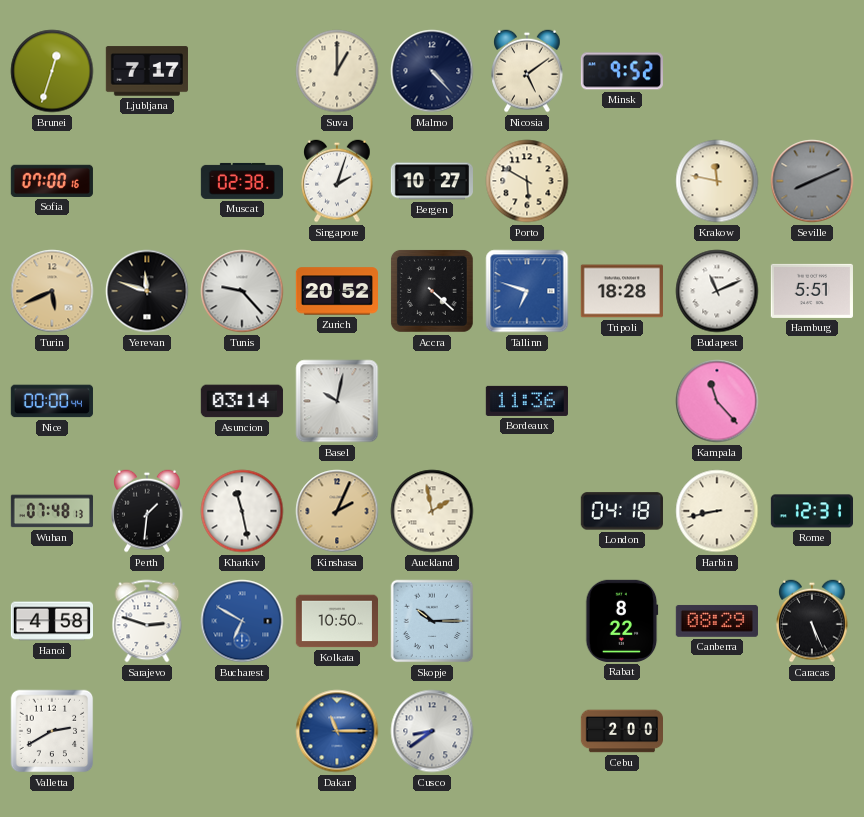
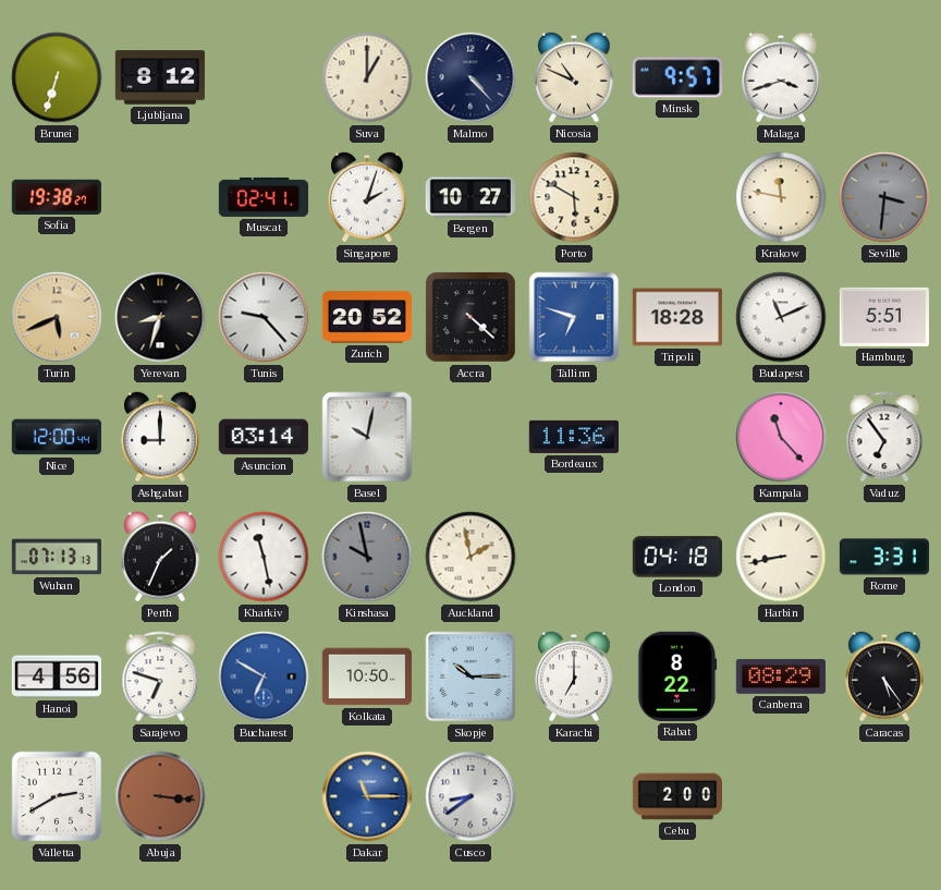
Brunei: 12:33 -> 6:33 (57, 77)
Ljubljana: 7:17 -> 8:12 (160, 77)
Nicosia: 5:09 -> 10:49 (574, 77)
Minsk: 9:52 -> 9:57 (677, 77)
Malaga: none -> 3:42 (781, 77)
Sofia: 07:00 -> 19:38 (57, 197)
Muscat: 02:38 -> 02:41 (262, 197)
Seville: 8:11 -> 3:31 (884, 197)
Yerevan: 11:48 -> 8:33 (160, 317)
Nice: 00:00 -> 12:00 (57, 437)
Ashgabat: none -> 9:00 (160, 437)
Vaduz: none -> 6:54 (884, 437)
Wuhan: 07:48 -> 07:13 (57, 557)
Perth: 1:31 -> 1:34 (160, 557)
Kinshasa: 2:04 -> 9:58 (367, 557)
Kinshasa dial: champagne -> grey (367, 557)
Rome: 12:31 -> 3:31 (883, 557)
Hanoi: 4:58 -> 4:56 (56, 676)
Sarajevo: 2:48 -> 6:48 (160, 676)
Karachi: none -> 7:00 (574, 676)
Caracas: 5:26 -> 5:24 (884, 676)
Abuja: none -> 3:16 (160, 796)
